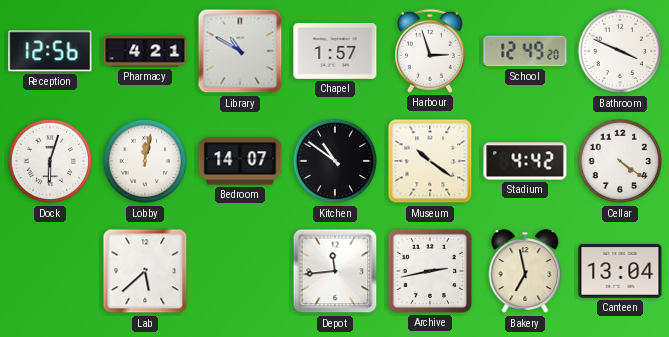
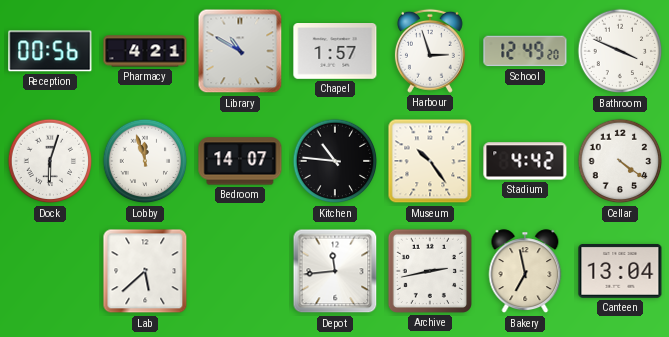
Reception: 12:56 -> 00:56 (50, 51)
Lobby: 12:02 -> 11:57 (145, 161)
Kitchen: 10:51 -> 10:46 (335, 161)
Museum: 10:21 -> 10:24 (430, 161)
